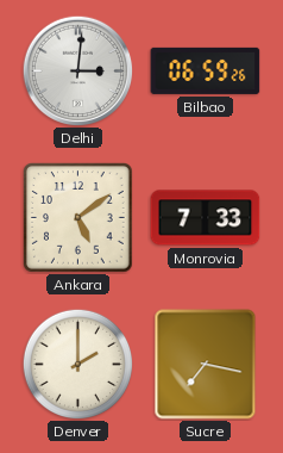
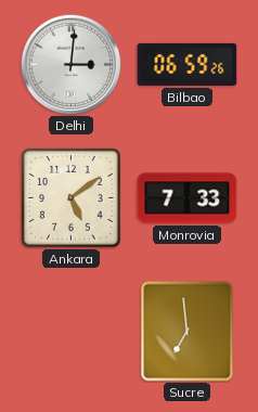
Denver: 2:00 -> none (77, 364)
Sucre: 7:17 -> 6:59 (188, 332)
